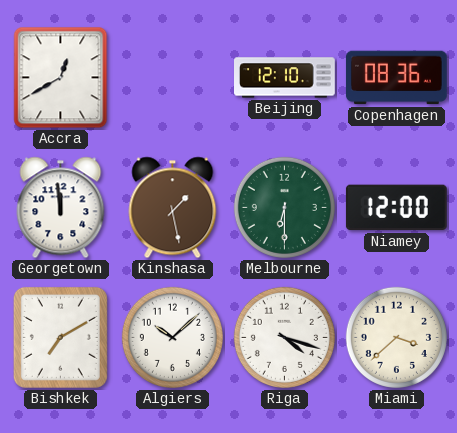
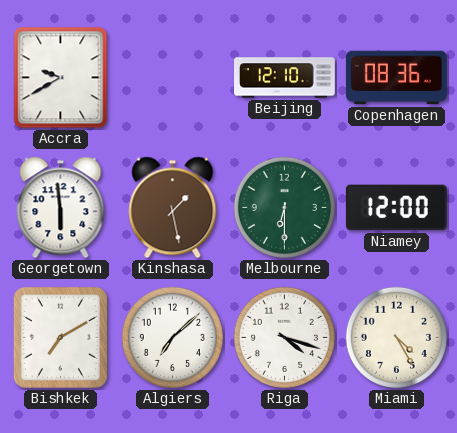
Accra: 12:40 -> 9:40 (61, 78)
Georgetown: 11:59 -> 5:59 (61, 208)
Algiers: 10:08 -> 7:08 (172, 337)
Miami: 3:38 -> 4:25 (396, 337)
